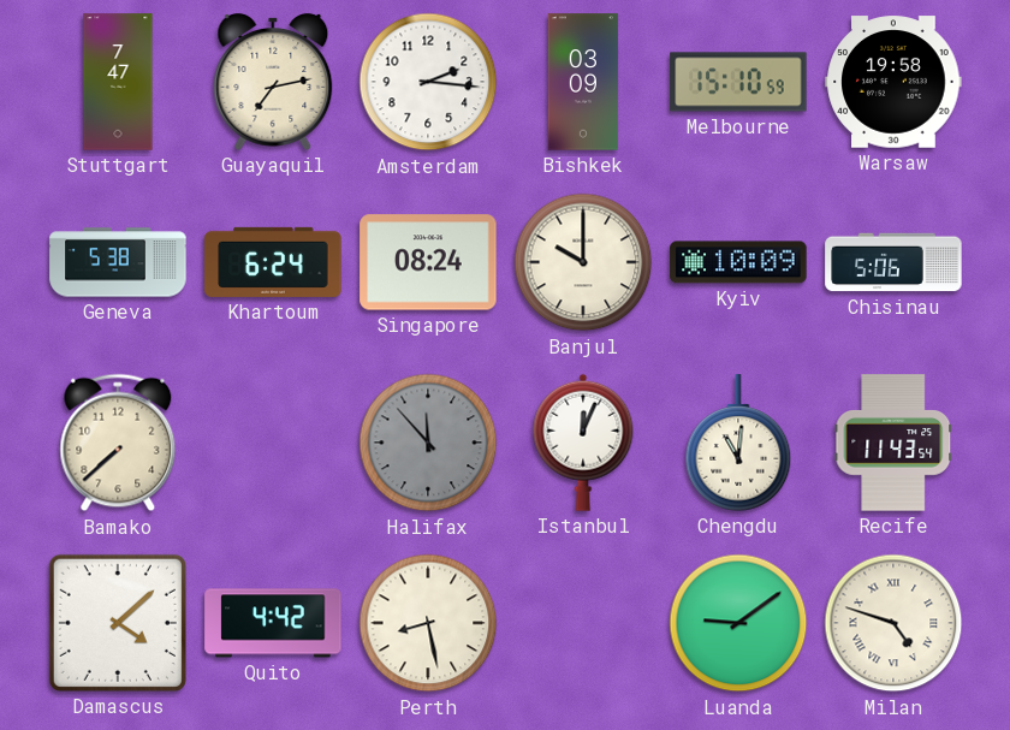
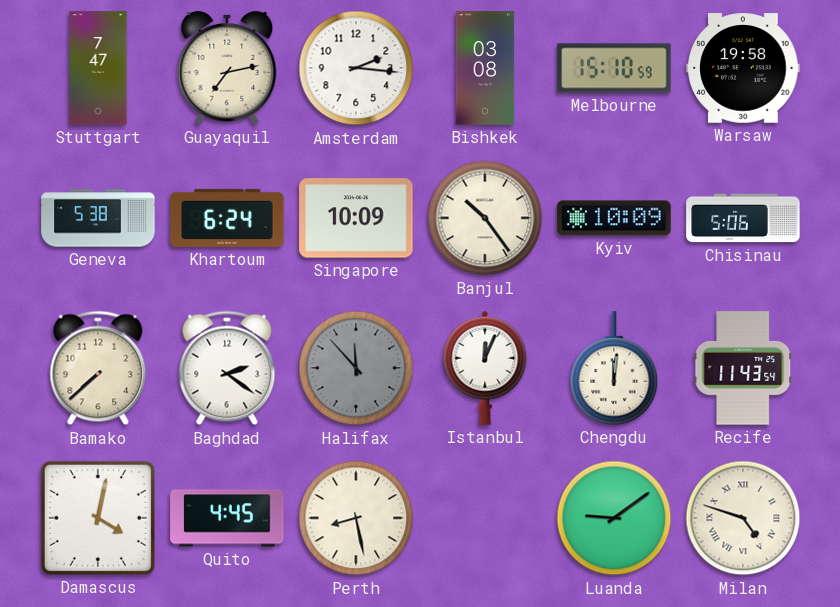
Bishkek: 03:09 -> 03:08 (485, 68)
Singapore: 08:24 -> 10:09 (356, 218)
Banjul: 10:00 -> 10:24 (485, 218)
Baghdad: none -> 2:21 (227, 368)
Chengdu: 11:01 -> 12:01 (614, 368)
Damascus: 4:08 -> 4:02 (98, 518)
Quito: 4:42 -> 4:45 (227, 518)
